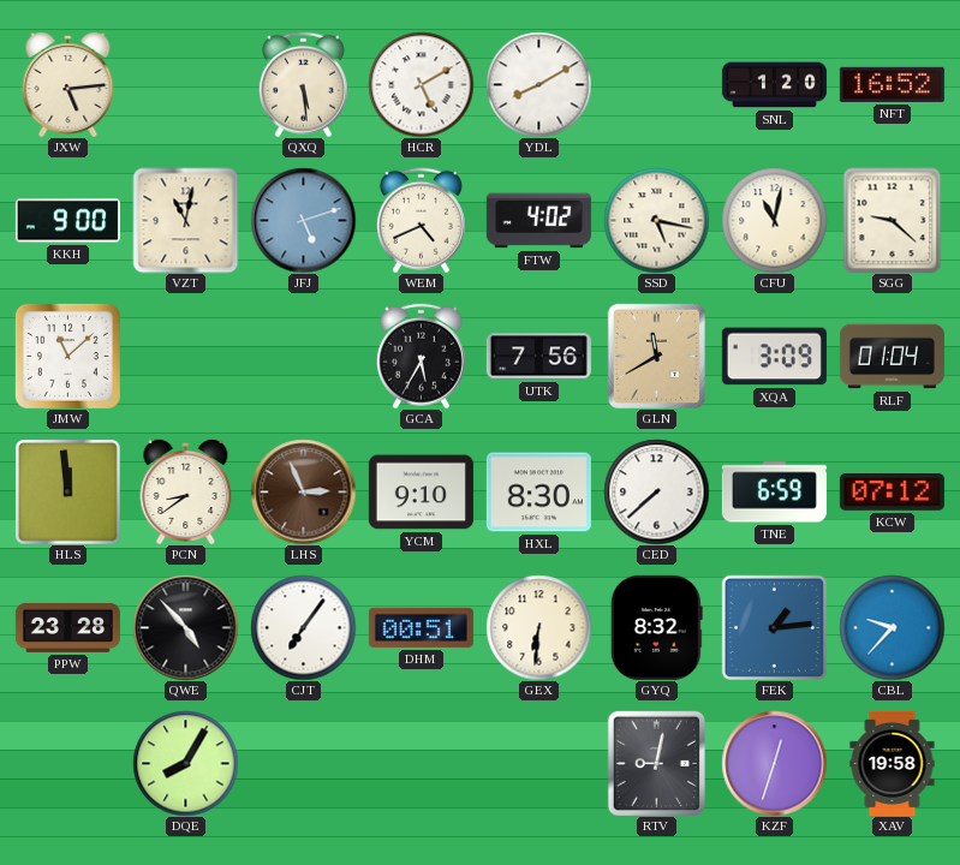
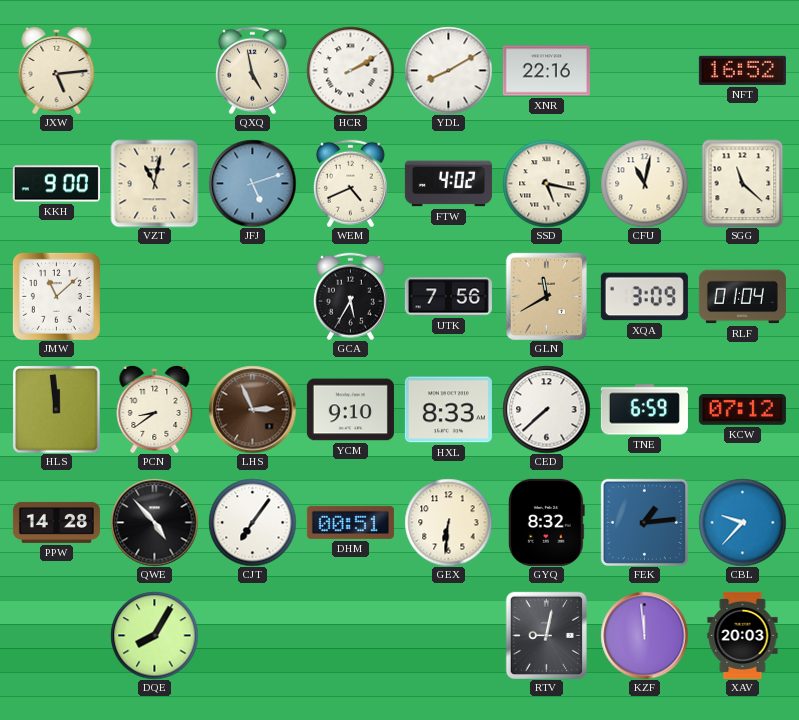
QXQ: 5:29 -> 4:58 (252, 70)
HCR: 5:10 -> 2:10 (350, 70)
XNR: none -> 22:16 (546, 71)
SNL: 1:20 -> none (774, 85)
SGG: 9:22 -> 11:22 (743, 183)
HXL: 8:30 -> 8:33 (448, 410)
PPW: 23:28 -> 14:28 (56, 522)
KZF: 12:33 -> 11:59 (644, 635)
XAV: 19:58 -> 20:03 (743, 635)
